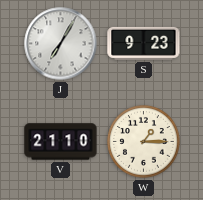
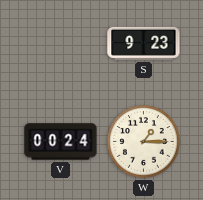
J: 7:05 -> none (61, 44)
V: 21:10 -> 00:24 (61, 142)
